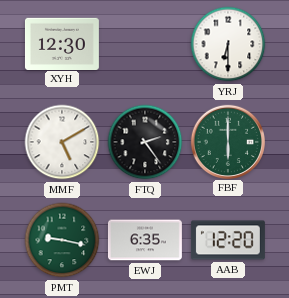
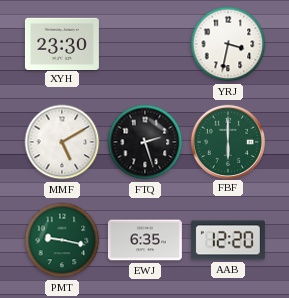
XYH: 12:30 -> 23:30 (62, 43)
YRJ: 6:30 -> 3:32 (228, 44)
FTQ: 2:24 -> 2:27 (145, 142)
